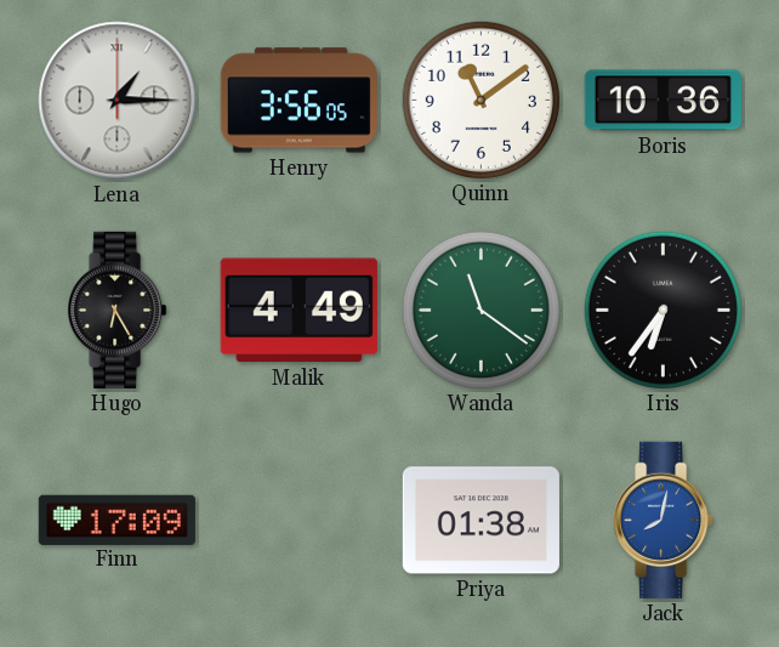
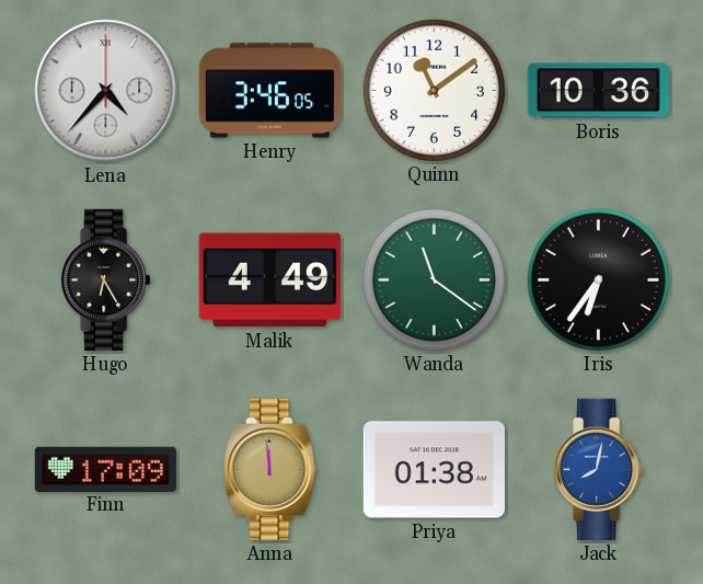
Lena: 1:15 -> 4:37 (106, 91)
Henry: 3:56 -> 3:46 (269, 91)
Anna: none -> 11:59 (270, 469)
